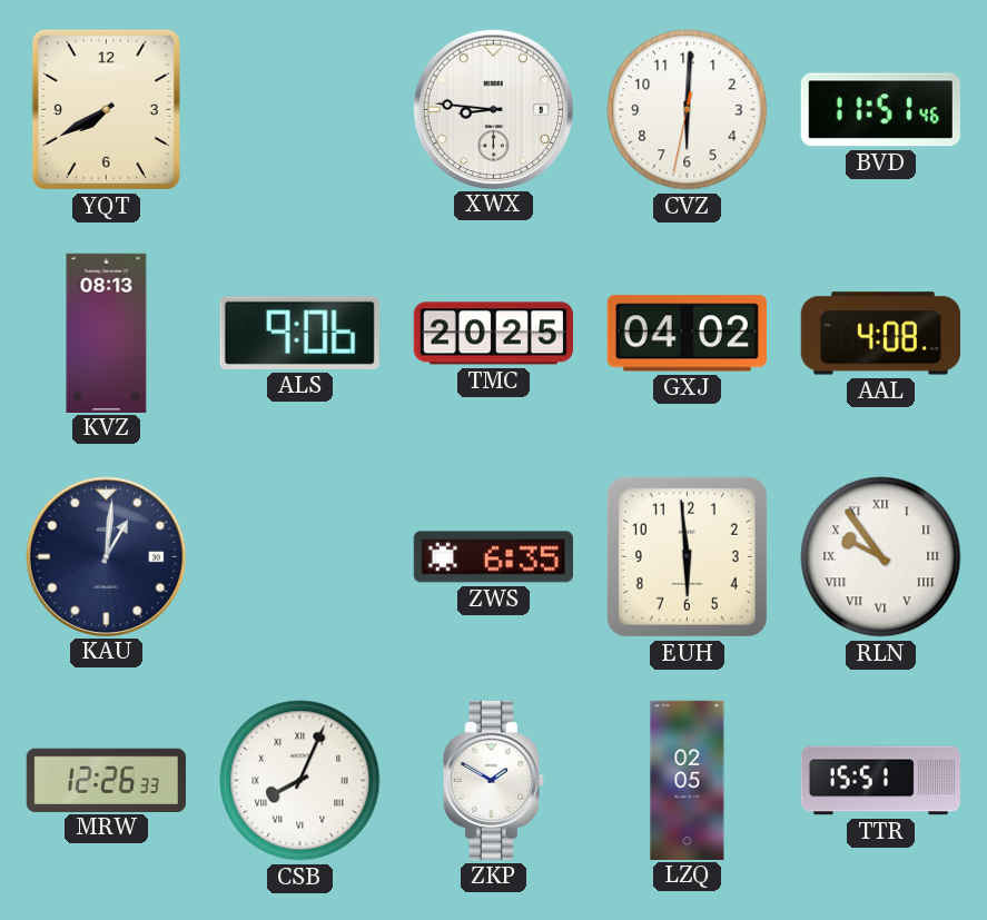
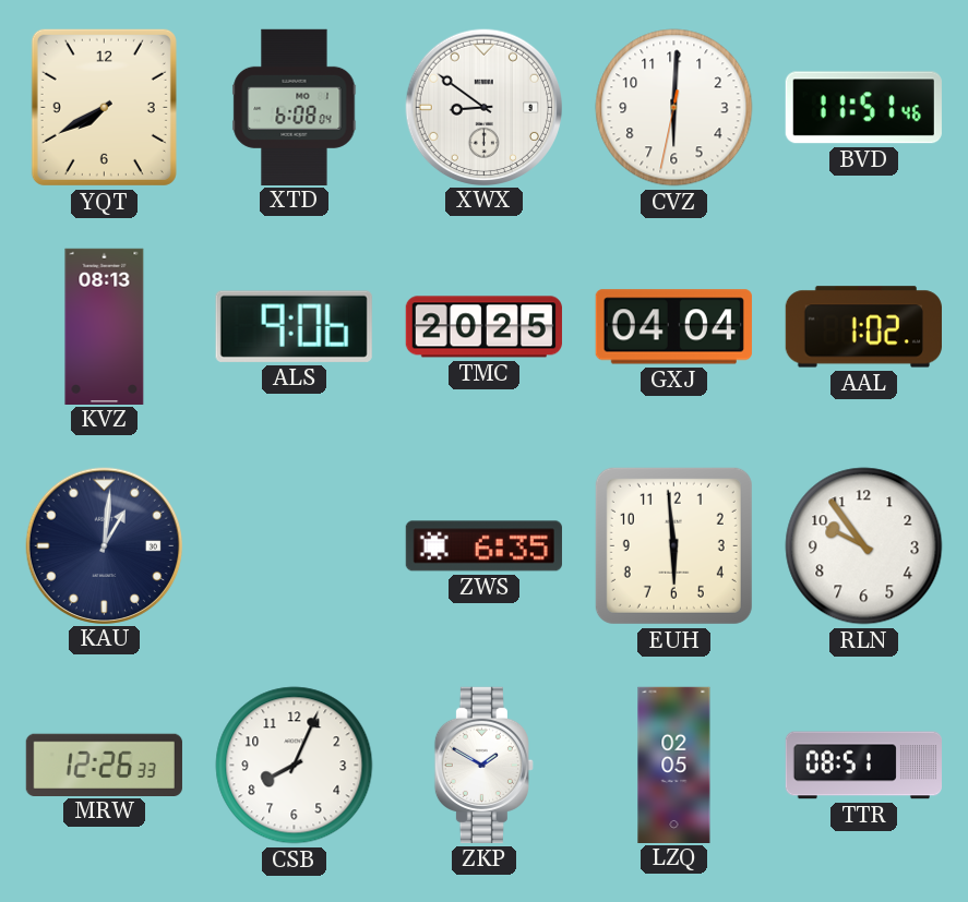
XTD: none -> 6:08 (295, 107)
XWX: 8:46 -> 8:51 (483, 107)
GXJ: 04:02 -> 04:04 (673, 327)
AAL: 4:08 -> 1:02 (863, 327)
RLN numerals: Roman -> Arabic (864, 546)
CSB numerals: Roman -> Arabic (295, 766)
TTR: 15:51 -> 08:51 (863, 766)
